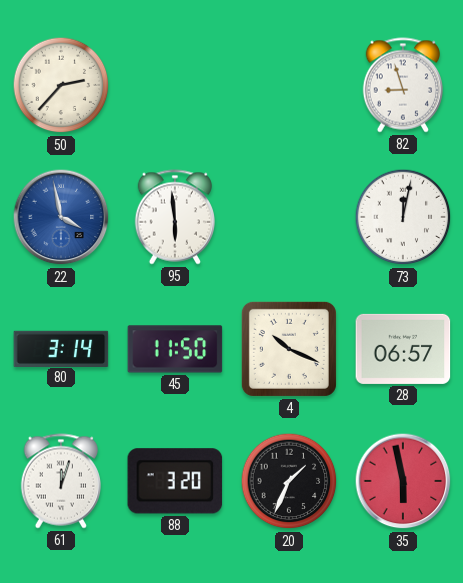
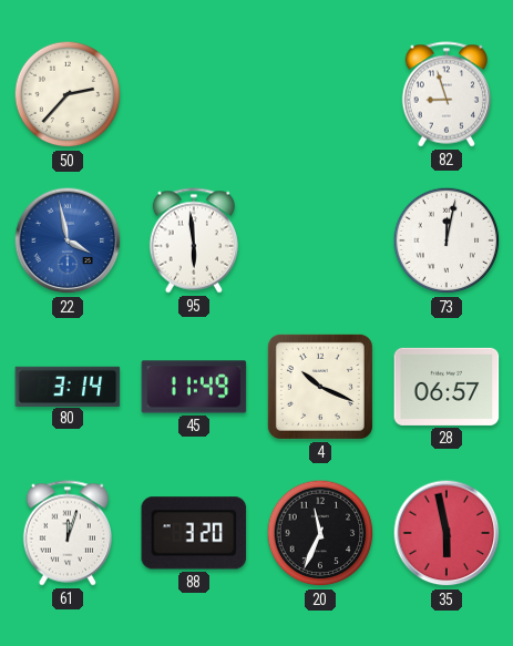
45: 11:50 -> 11:49 (194, 387)
20: 1:34 -> 11:34 (320, 533)
